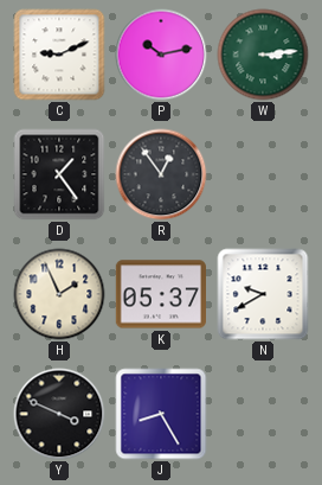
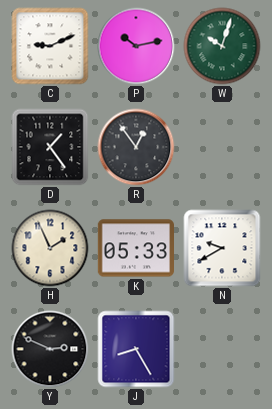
W: 3:14 -> 10:03 (222, 46)
K: 05:37 -> 05:33 (135, 248)
Y: 3:49 -> 2:49 (50, 349)
